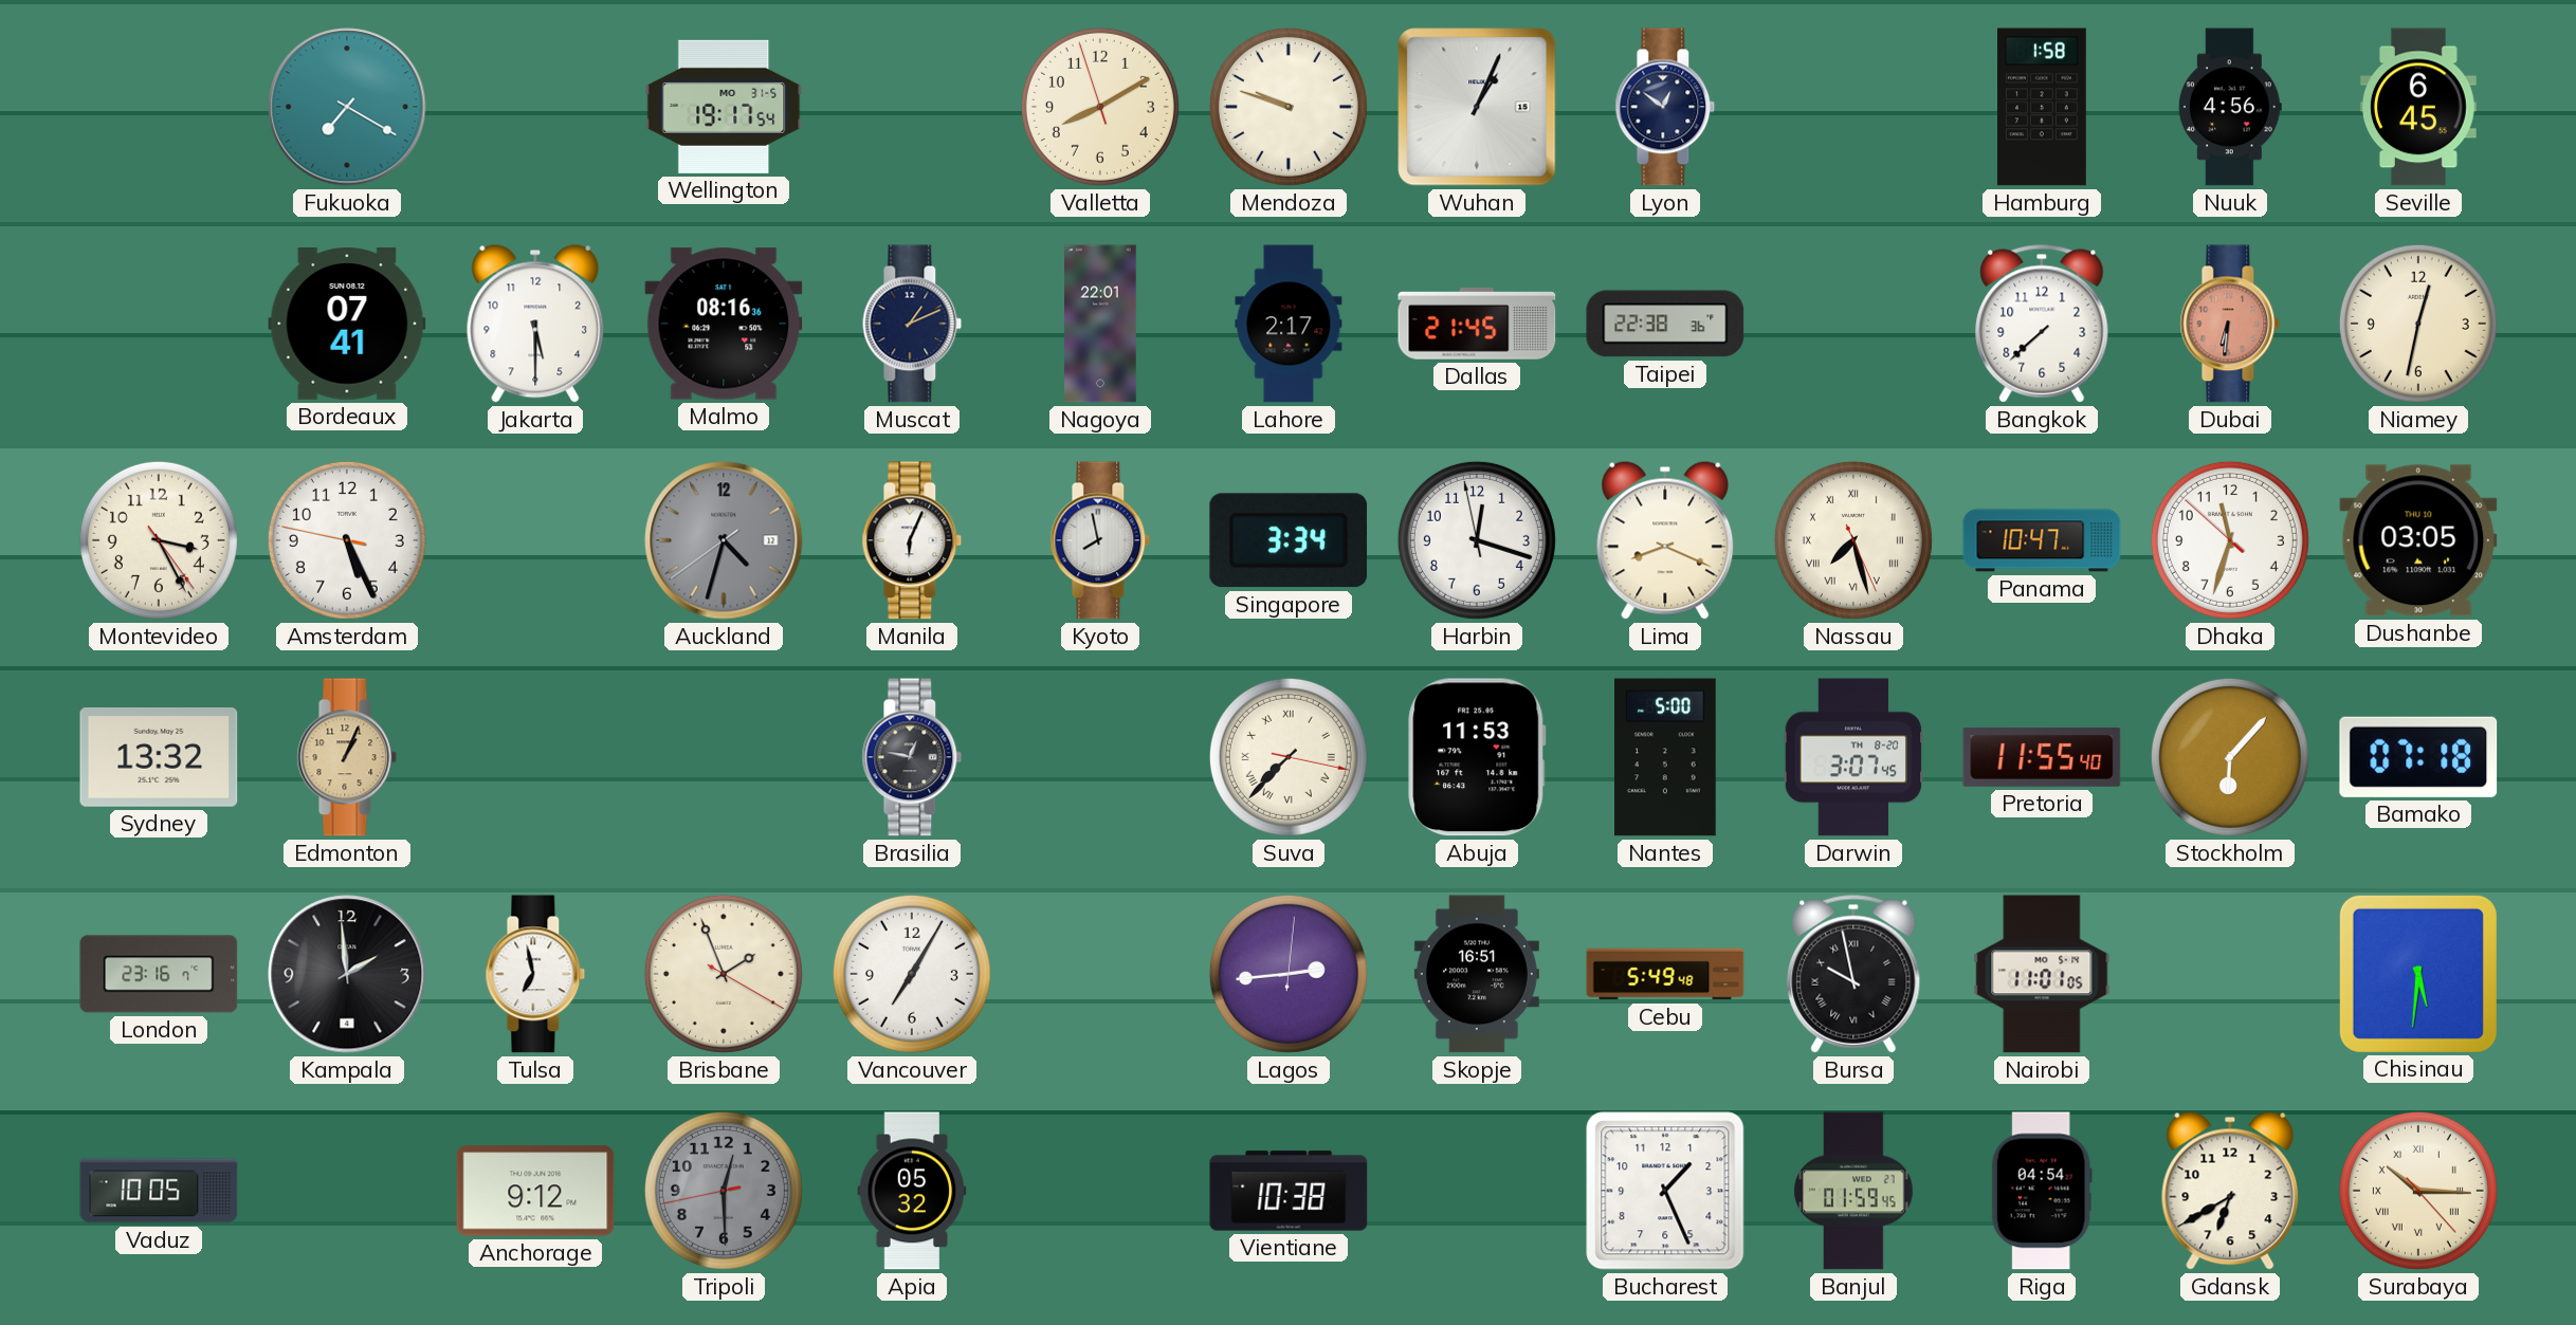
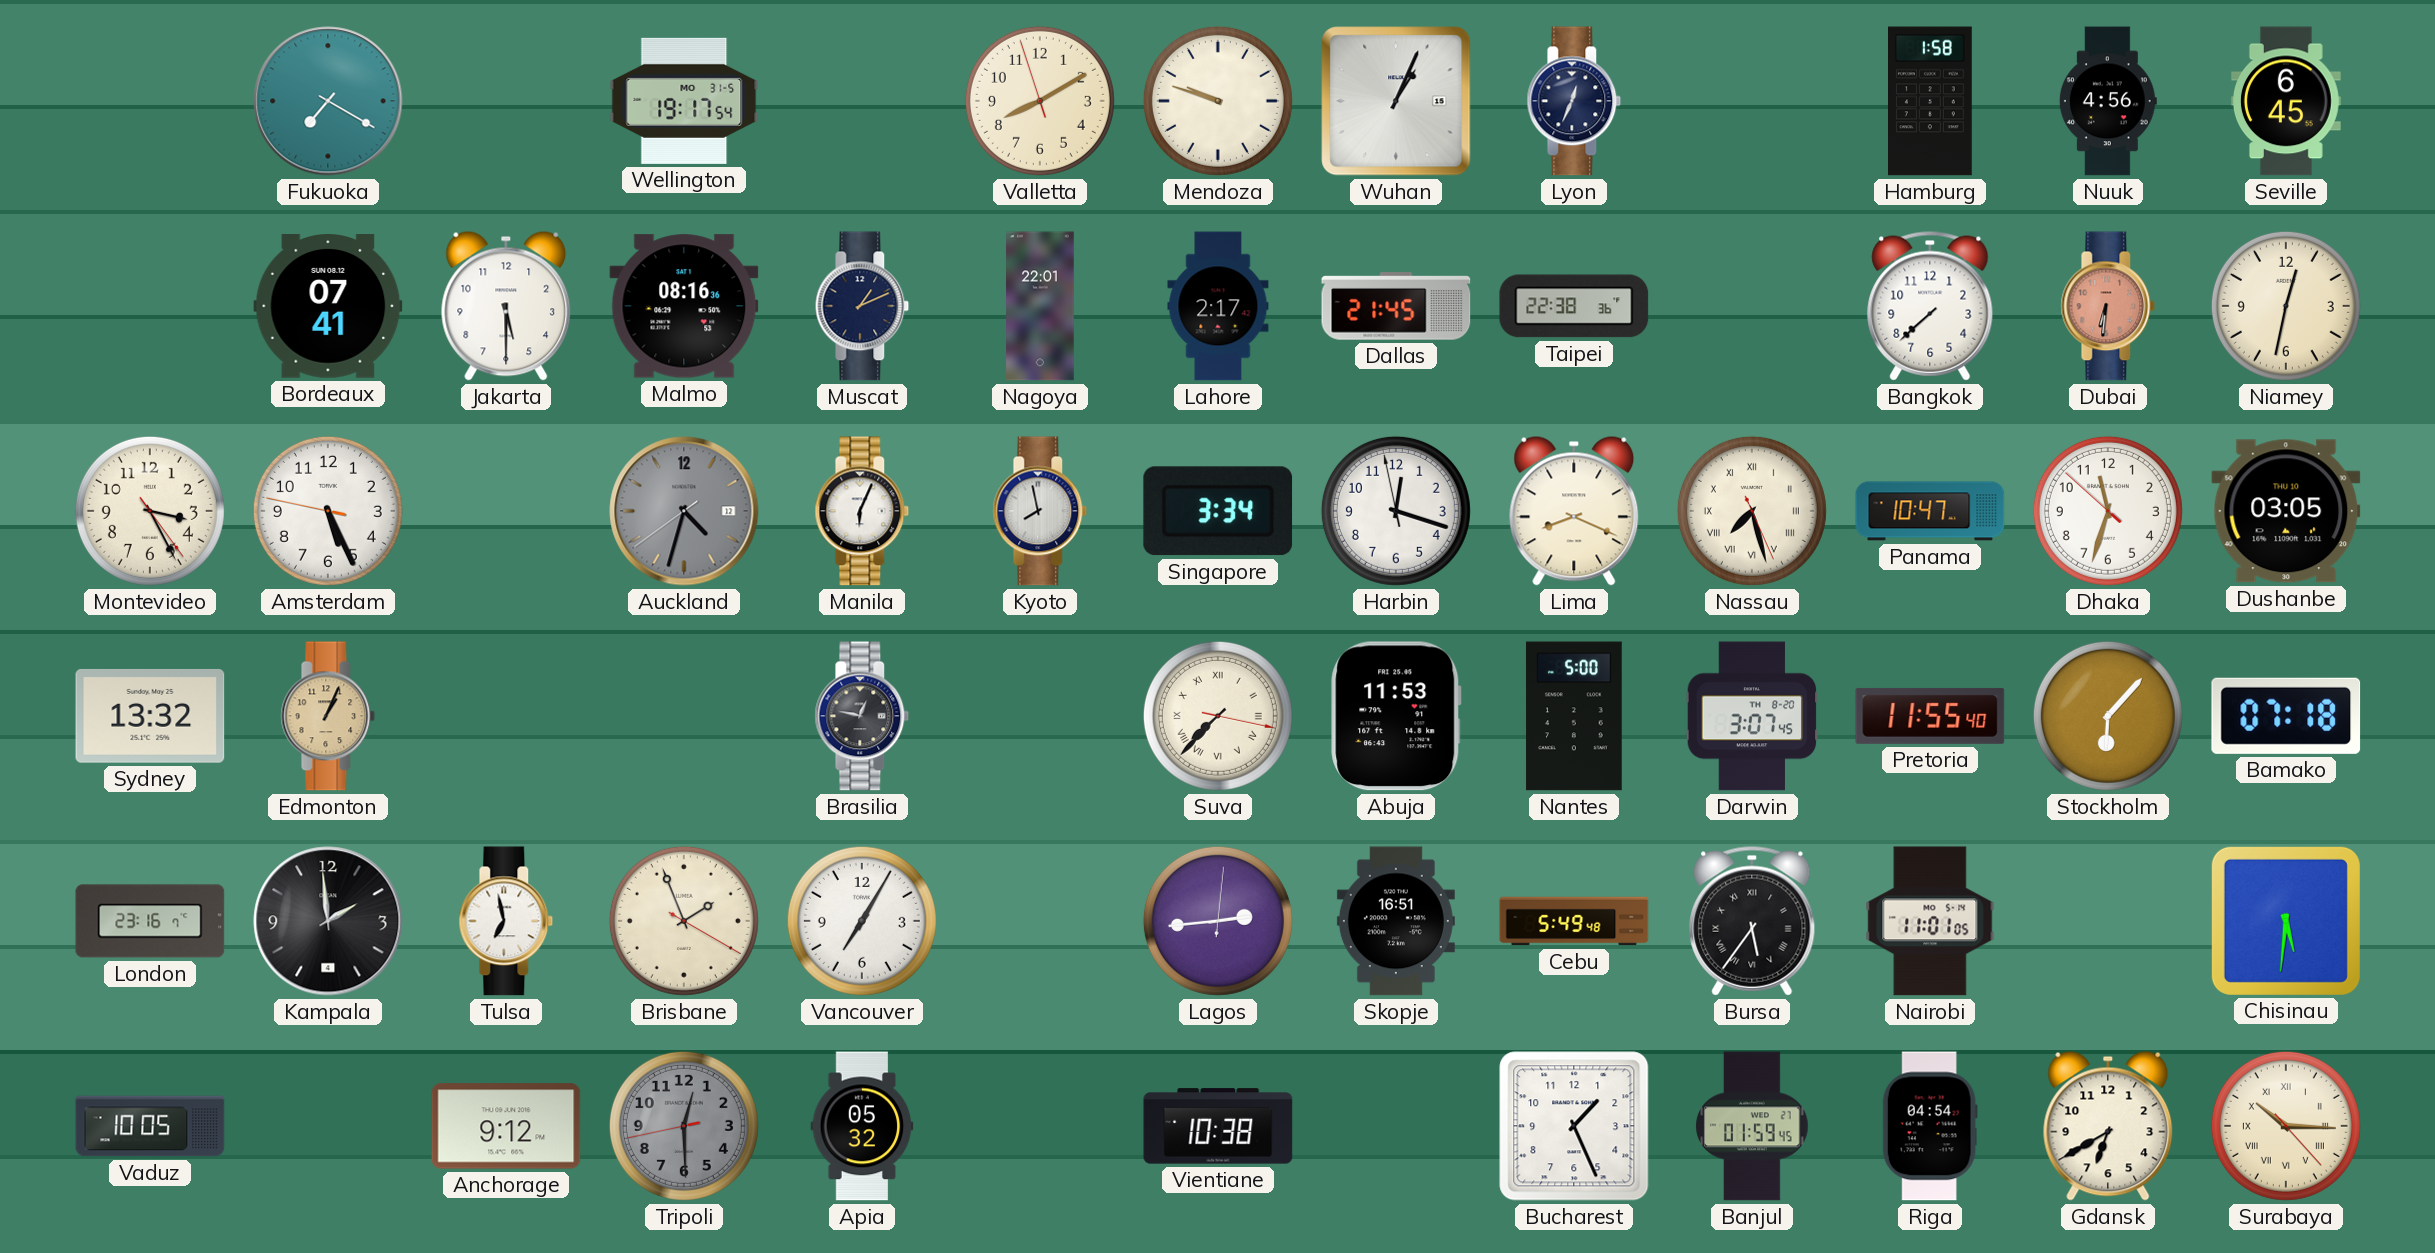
Lyon: 12:51 -> 12:34 (1574, 101)
Bursa: 9:58 -> 5:36 (1752, 921)
